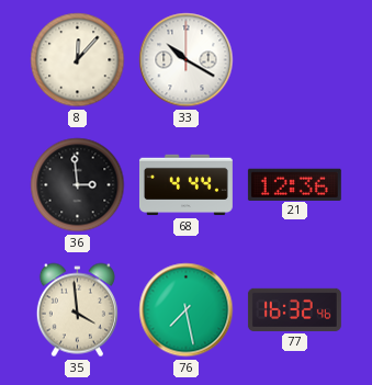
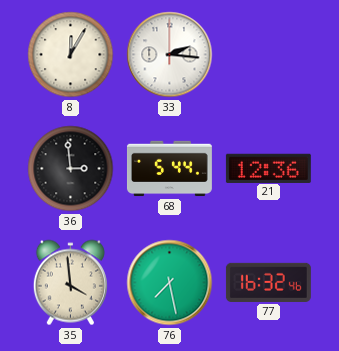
8: 12:07 -> 12:05 (71, 55)
33: 10:20 -> 2:16 (170, 55)
68: 4:44 -> 5:44 (169, 169)
